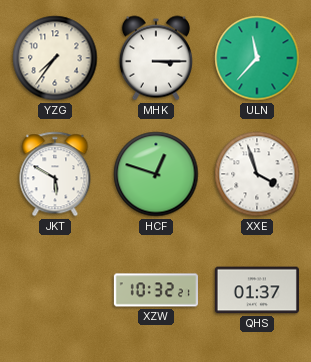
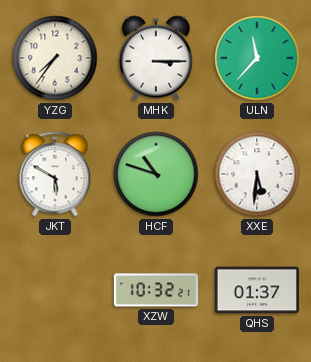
HCF: 12:48 -> 10:48 (156, 174)
XXE: 3:57 -> 5:31 (257, 174)
